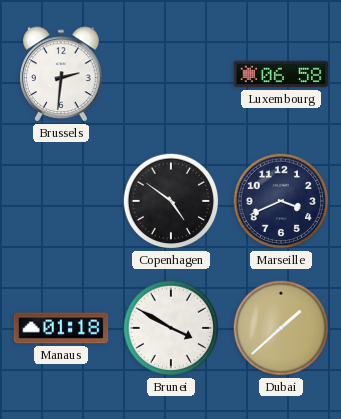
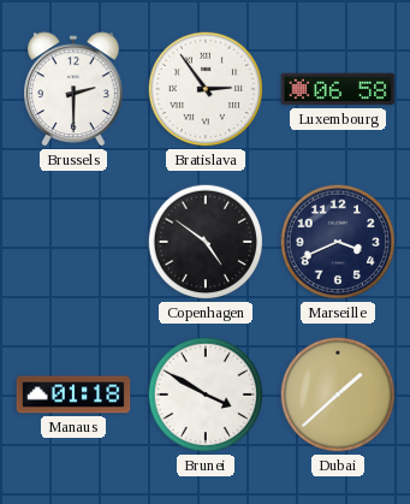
Brussels: 2:31 -> 2:30 (75, 89)
Bratislava: none -> 2:54 (206, 89)
